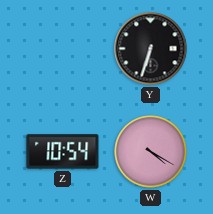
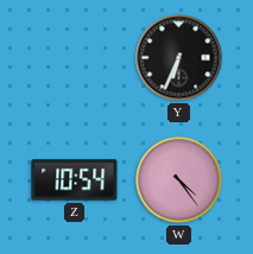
Y: 6:33 -> 6:34 (179, 58)
W: 4:20 -> 4:24 (179, 180)
